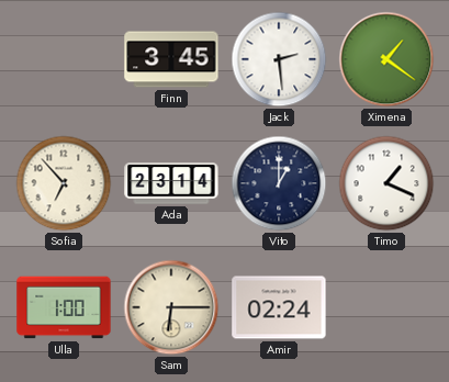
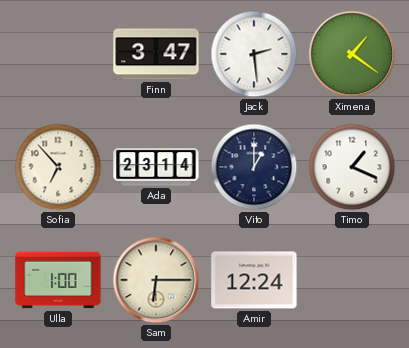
Finn: 3:45 -> 3:47 (156, 54)
Amir: 02:24 -> 12:24 (254, 280)
